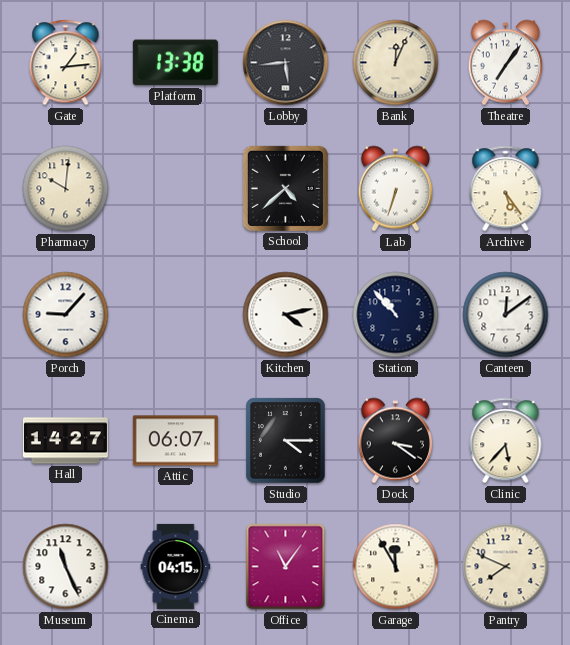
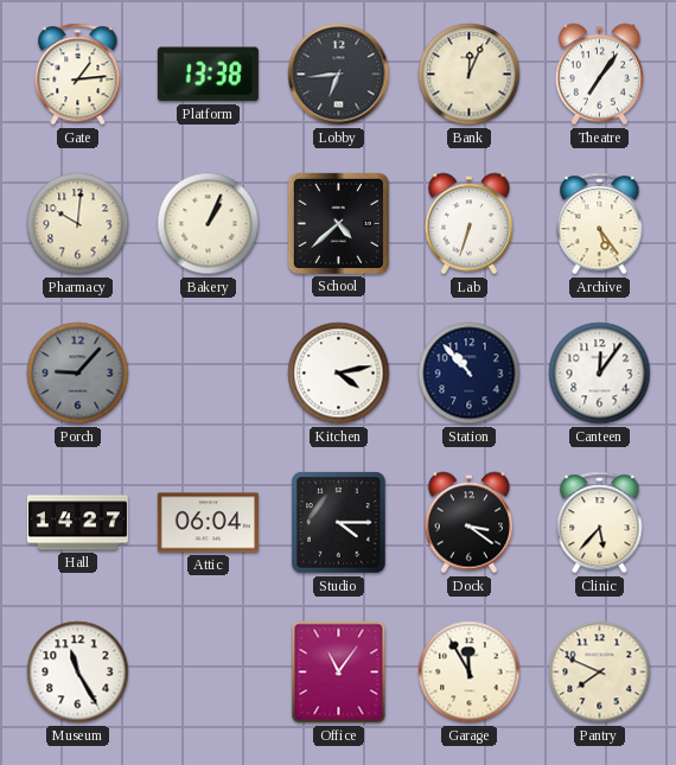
Lobby: 5:44 -> 6:44 (339, 75)
Bakery: none -> 1:04 (209, 224)
Porch dial: white -> grey (78, 374)
Canteen: 12:09 -> 12:06 (600, 374)
Attic: 06:07 -> 06:04 (208, 523)
Museum: 11:26 -> 11:25 (78, 672)
Cinema: 04:15 -> none (176, 566)
